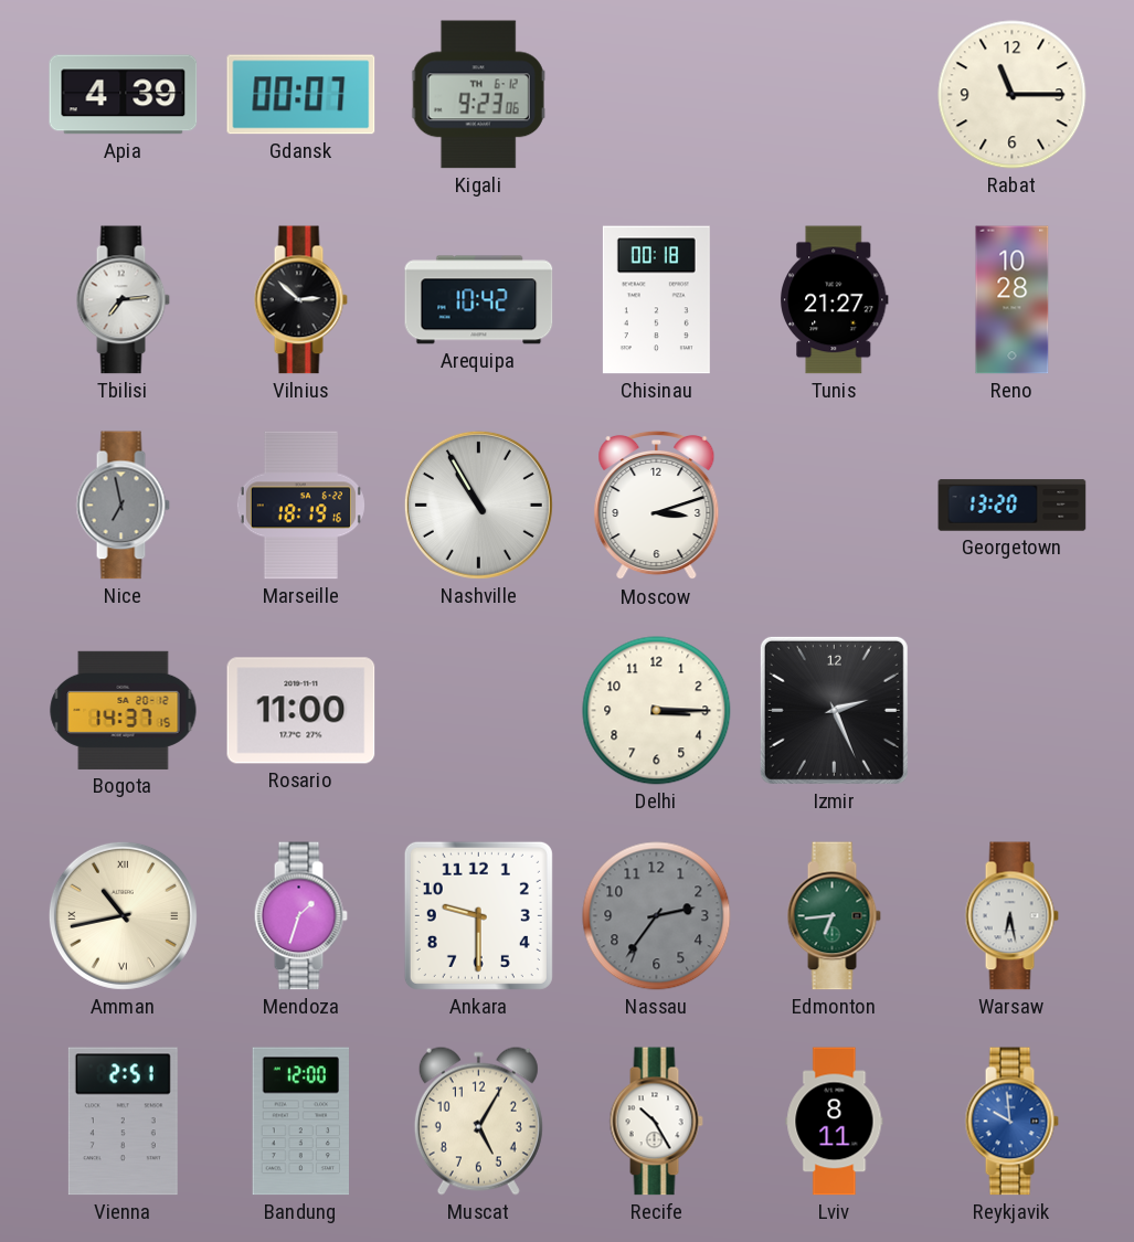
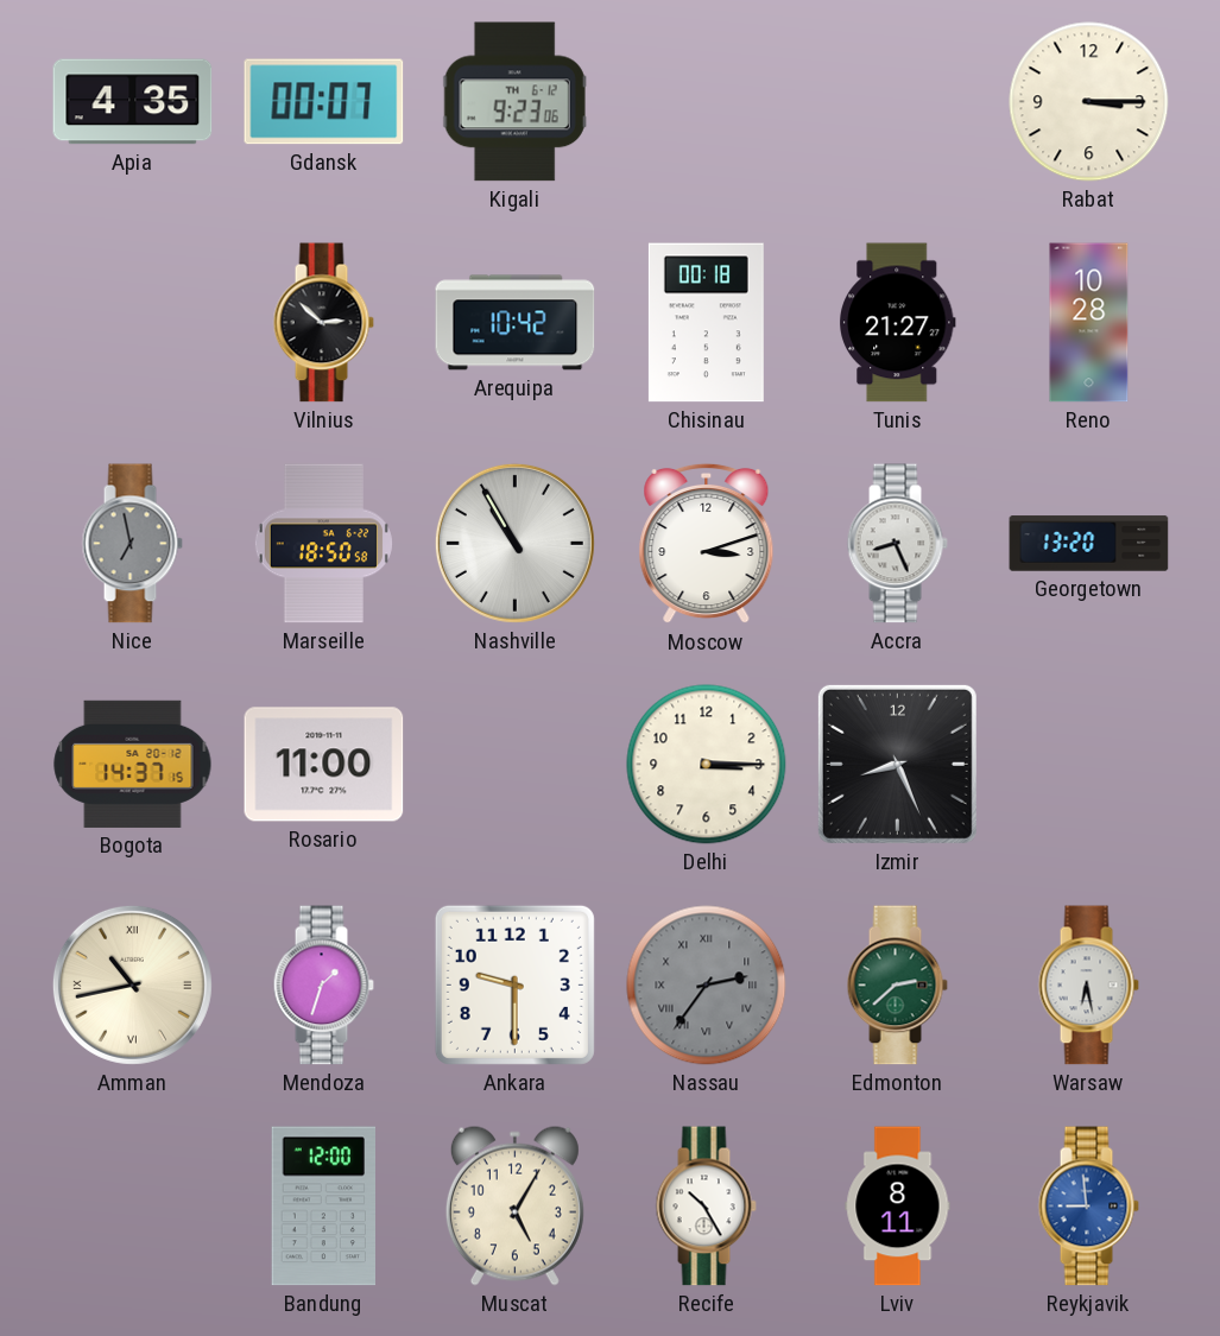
Apia: 4:39 -> 4:35 (133, 102)
Rabat: 11:15 -> 3:15 (1089, 102)
Tbilisi: 7:14 -> none (123, 300)
Marseille: 18:19 -> 18:50 (323, 544)
Accra: none -> 8:26 (897, 544)
Izmir: 2:26 -> 8:26 (897, 764)
Nassau numerals: Arabic -> Roman (707, 986)
Edmonton: 6:44 -> 2:38 (897, 986)
Vienna: 2:51 -> none (123, 1122)
Reykjavik: 9:59 -> 8:59 (1088, 1207)
